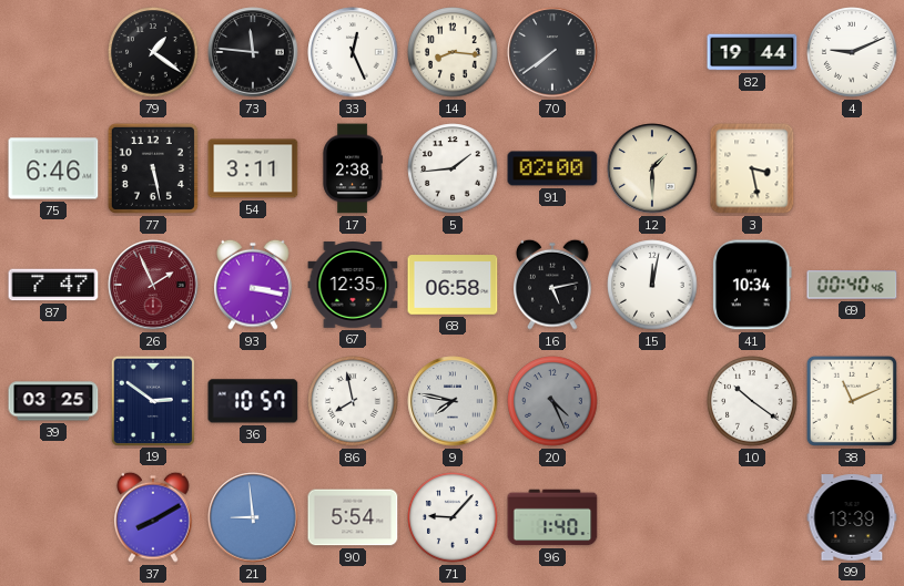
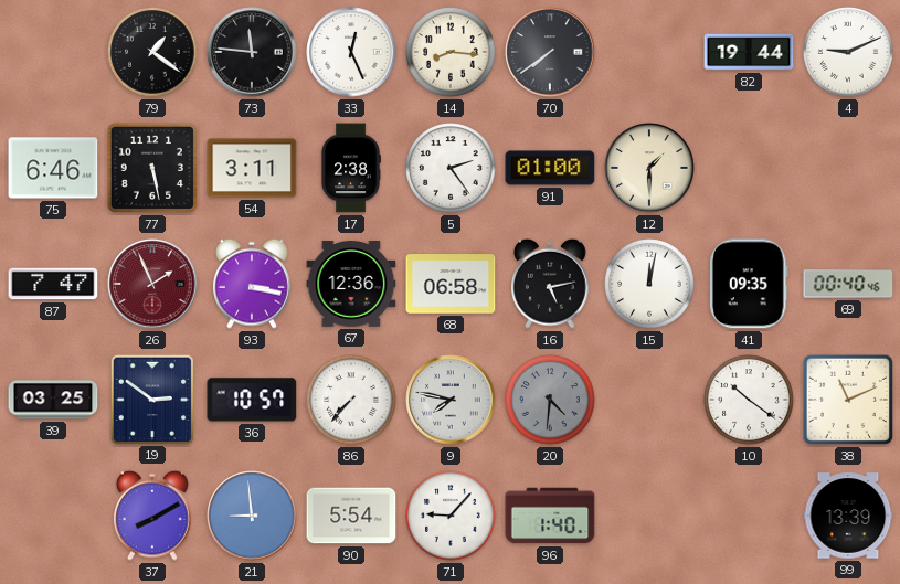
5: 1:44 -> 2:24 (451, 168)
91: 02:00 -> 01:00 (550, 168)
3: 3:28 -> none (752, 168)
67: 12:35 -> 12:36 (351, 284)
41: 10:34 -> 09:35 (750, 284)
86: 7:58 -> 7:37 (351, 400)
20: 4:26 -> 4:31 (550, 400)
